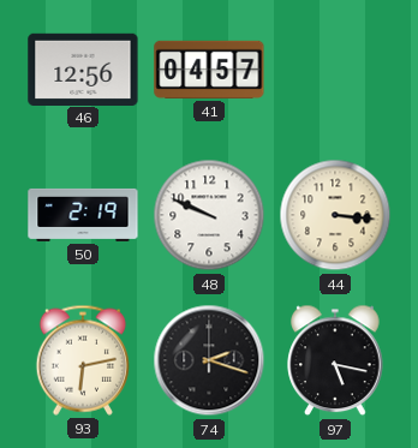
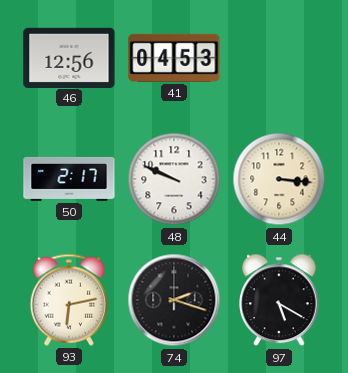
41: 04:57 -> 04:53 (174, 58)
50: 2:19 -> 2:17 (69, 179)
97: 5:17 -> 5:20 (279, 300)
